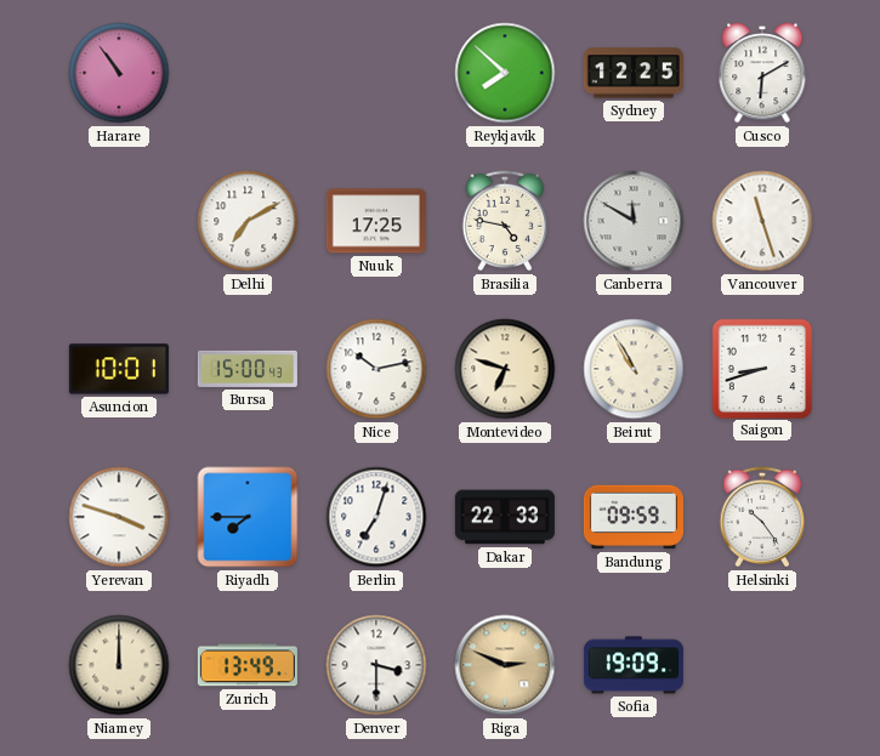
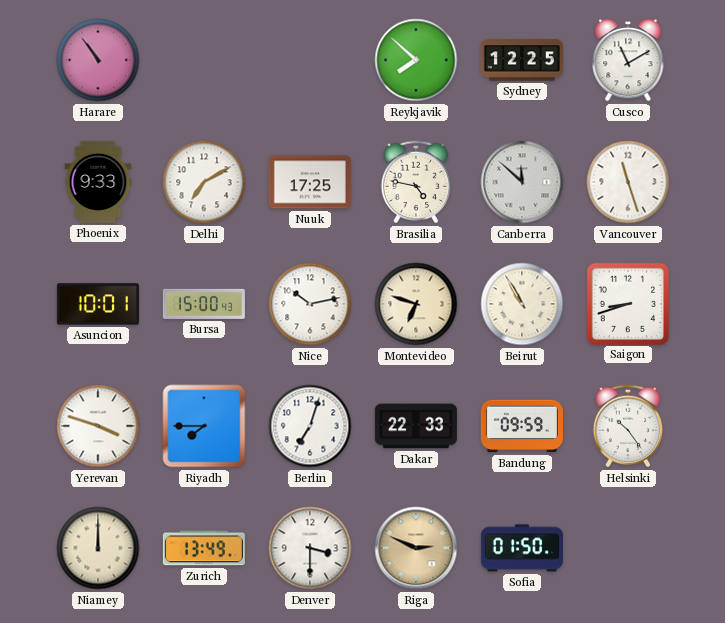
Cusco: 6:10 -> 11:10 (628, 61)
Phoenix: none -> 9:33 (98, 182)
Canberra: 11:50 -> 11:52 (522, 182)
Sofia: 19:09 -> 01:50 (522, 548)
